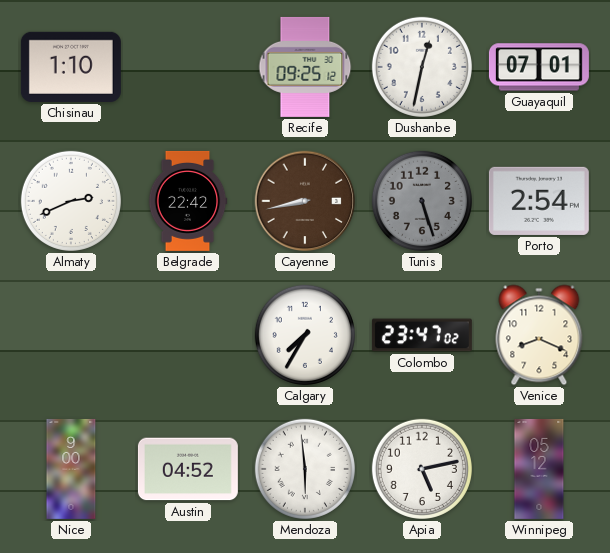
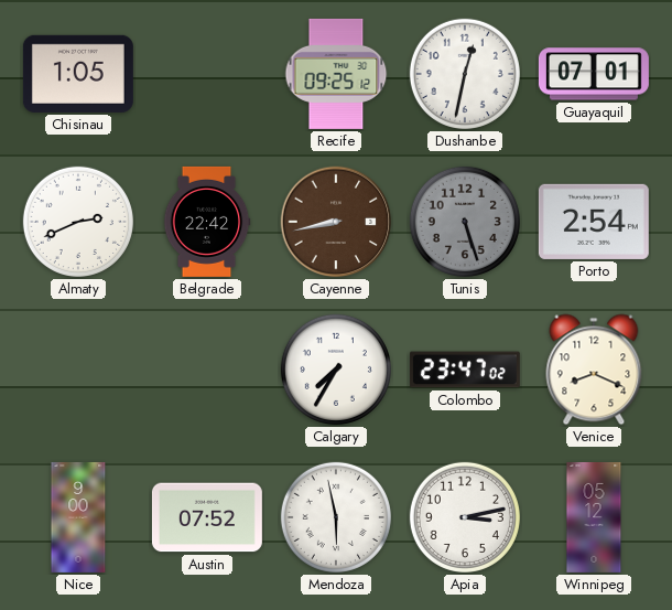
Chisinau: 1:10 -> 1:05 (78, 74)
Austin: 04:52 -> 07:52 (207, 517)
Mendoza: 5:59 -> 5:58 (336, 517)
Apia: 5:13 -> 3:13 (465, 517)
